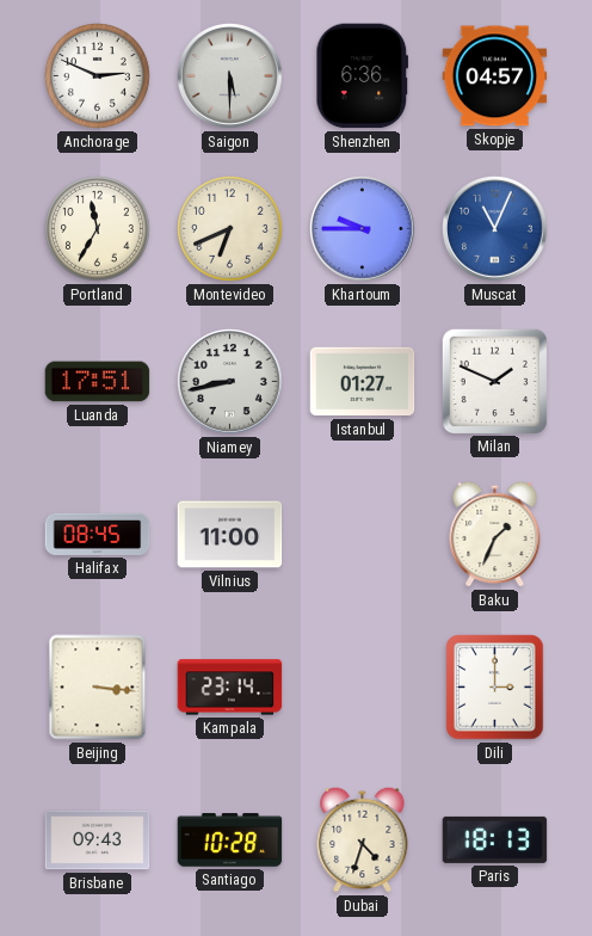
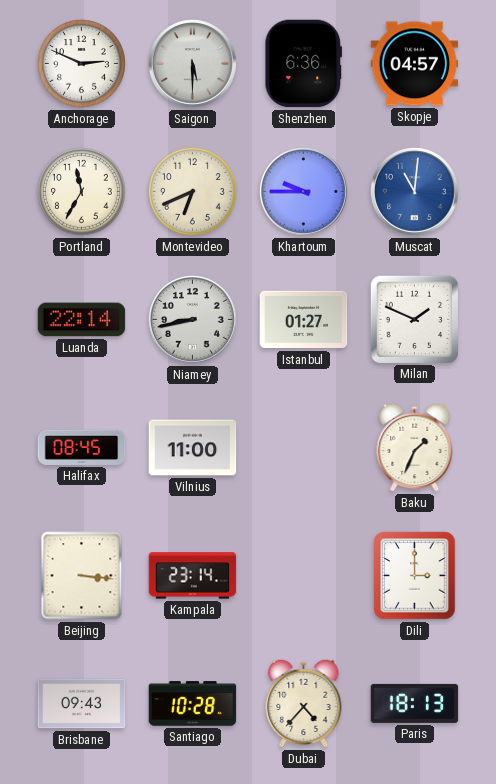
Muscat: 11:04 -> 11:01 (415, 192)
Luanda: 17:51 -> 22:14 (82, 320)
Dubai: 4:33 -> 4:37 (304, 703)
